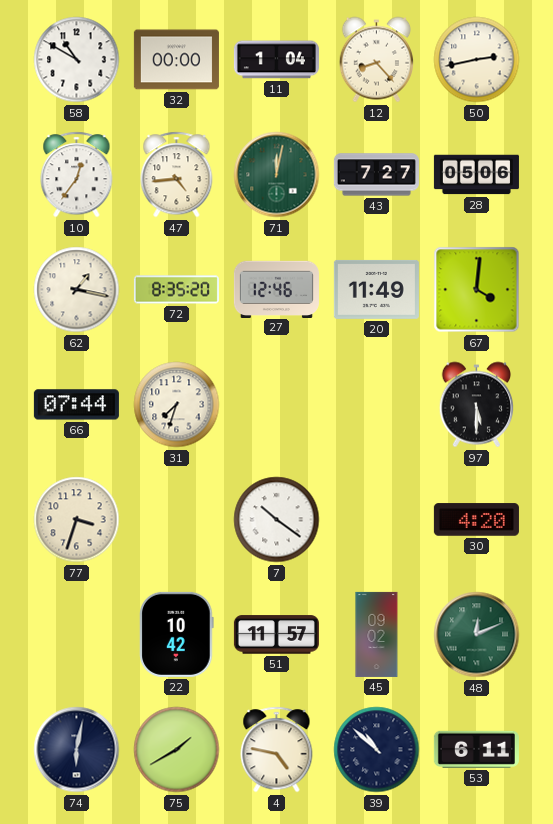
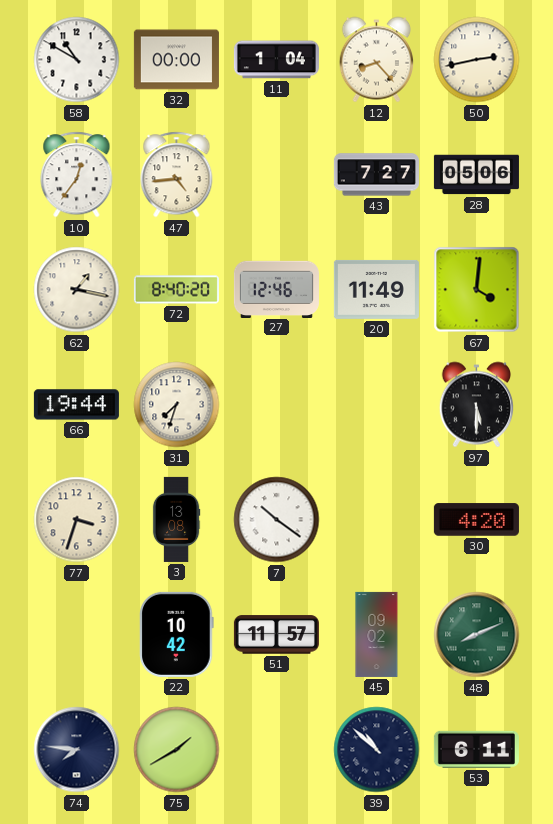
71: 12:02 -> none (277, 175)
72: 8:35 -> 8:40 (176, 290)
66: 07:44 -> 19:44 (76, 405)
3: none -> 13:08 (176, 519)
48: 12:11 -> 8:11 (477, 635)
74: 6:02 -> 7:46 (77, 750)
4: 4:47 -> none (277, 750)
